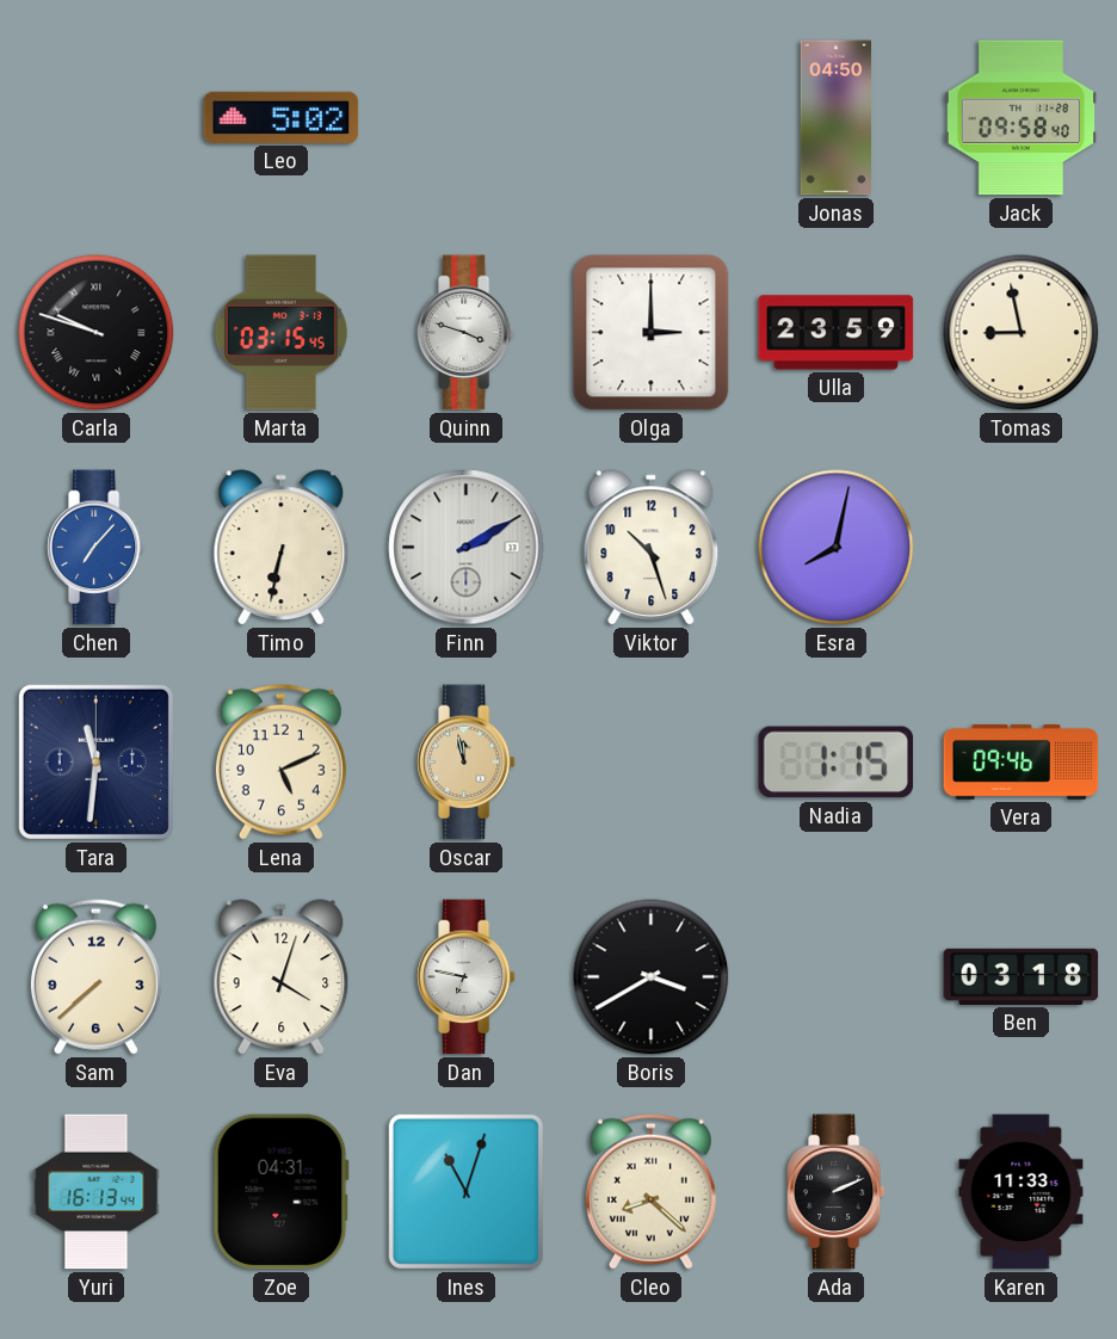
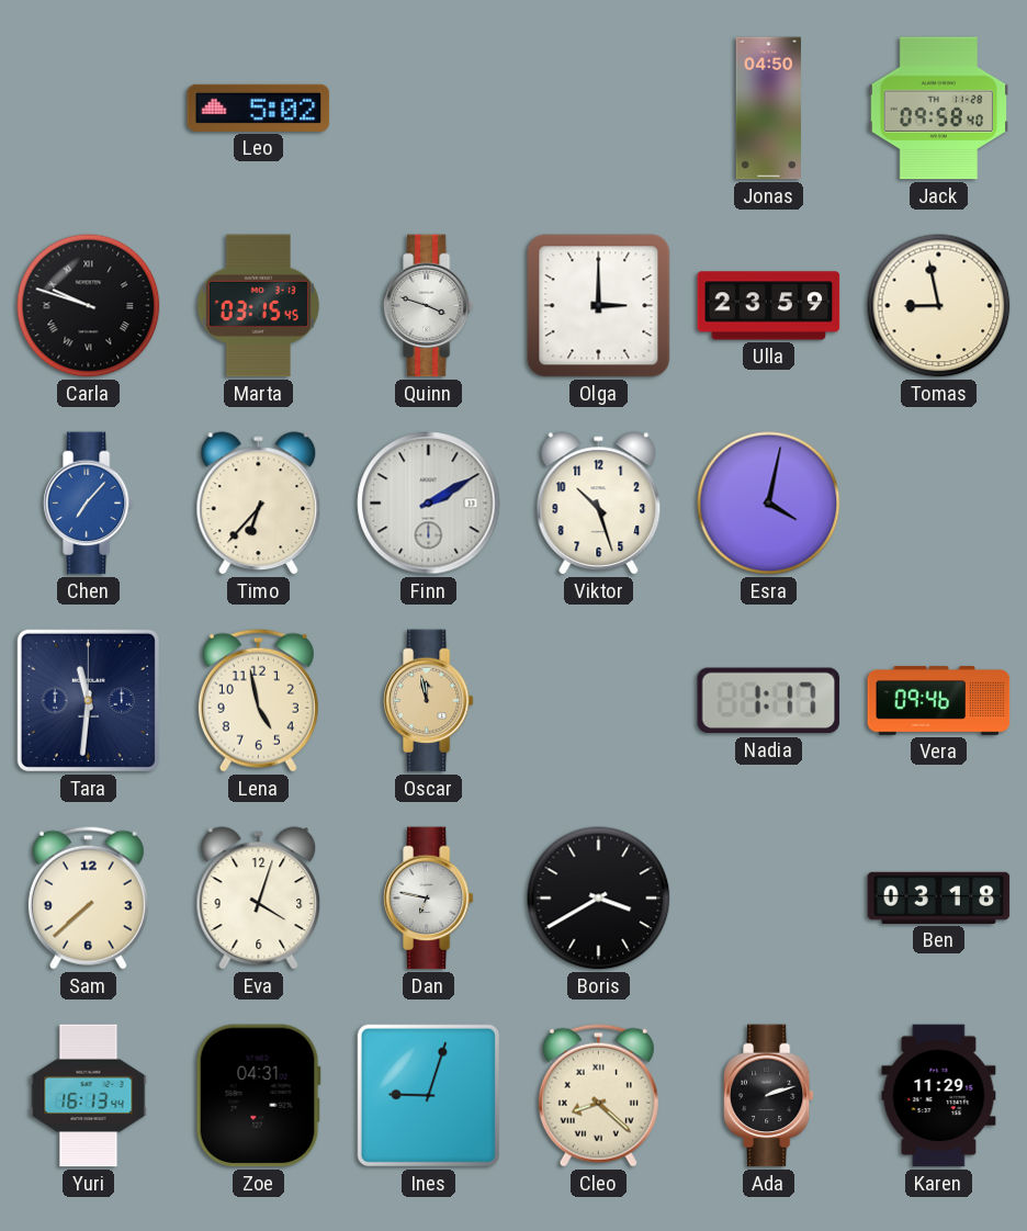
Timo: 6:32 -> 6:37 (259, 504)
Esra: 8:02 -> 4:02 (769, 504)
Lena: 5:11 -> 4:58 (258, 700)
Nadia: 1:15 -> 1:17 (769, 701)
Ines: 11:03 -> 9:03 (428, 1095)
Ada: 2:11 -> 2:12 (768, 1096)
Karen: 11:33 -> 11:29 (939, 1096)
